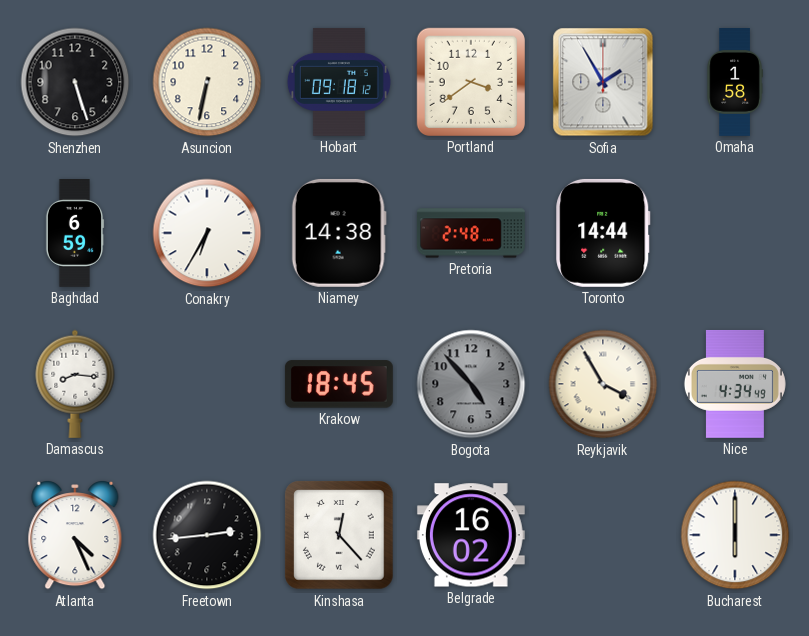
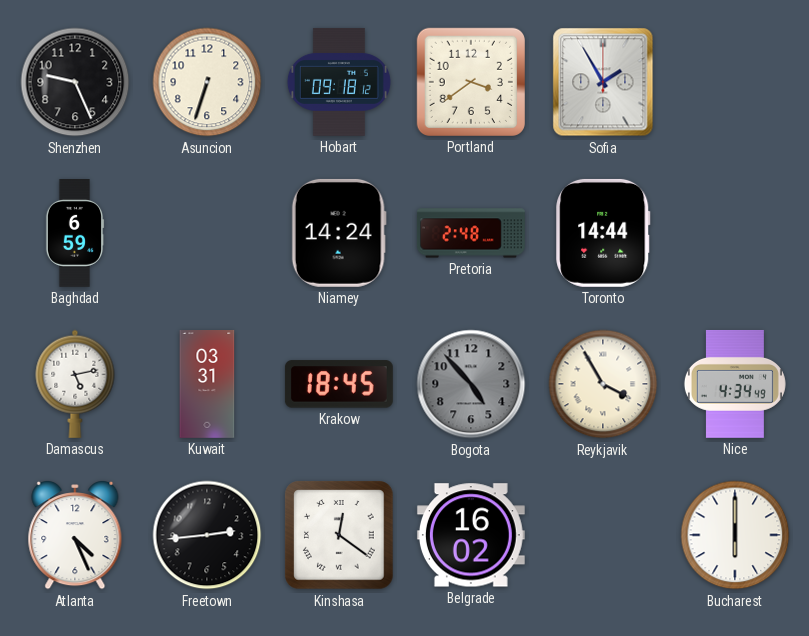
Shenzhen: 5:27 -> 9:26 (75, 82)
Asuncion: 6:32 -> 6:33 (207, 82)
Omaha: 1:58 -> none (735, 83)
Conakry: 6:35 -> none (207, 233)
Niamey: 14:38 -> 14:24 (339, 233)
Damascus: 8:16 -> 5:13 (75, 384)
Kuwait: none -> 03:31 (207, 385)
Kinshasa: 12:23 -> 12:21 (339, 535)
